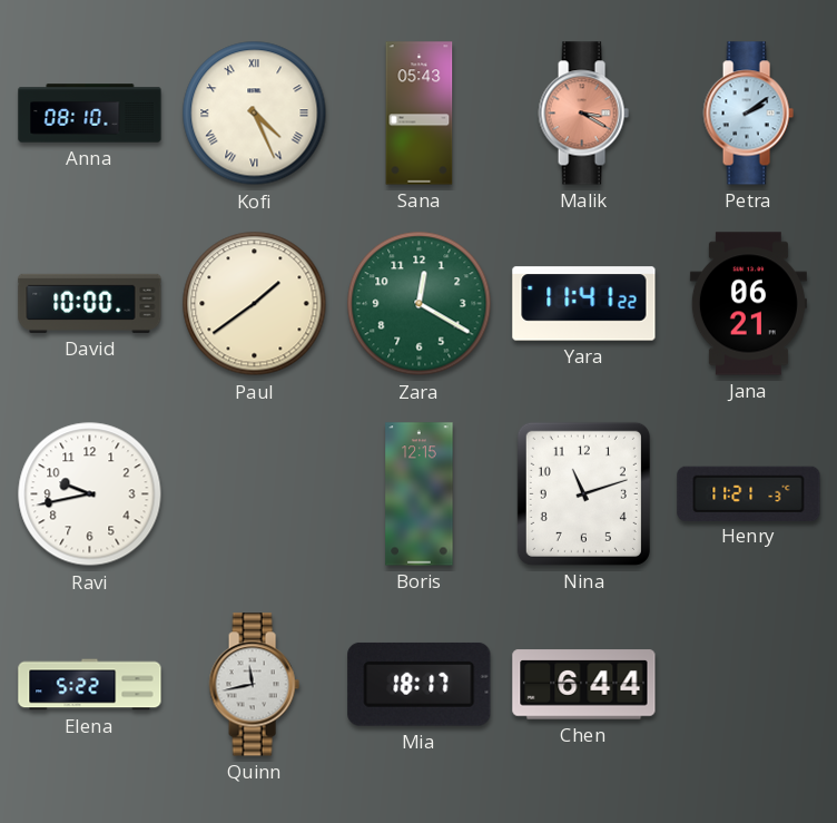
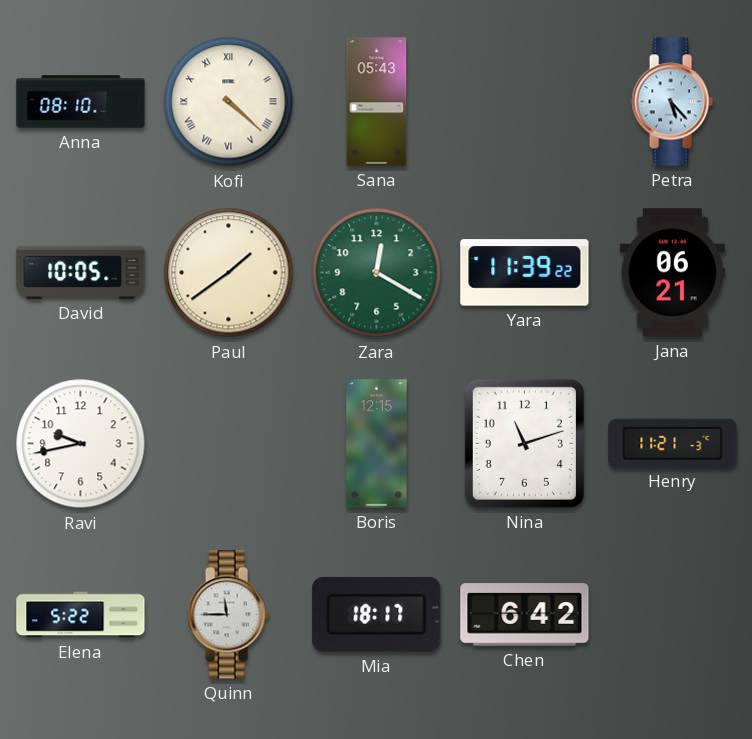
Kofi: 4:26 -> 4:22 (229, 102)
Malik: 3:20 -> none (583, 114)
Petra: 2:09 -> 5:23 (672, 102)
David: 10:00 -> 10:05 (81, 272)
Yara: 11:41 -> 11:39 (525, 273)
Quinn: 11:43 -> 11:45 (228, 615)
Chen: 6:44 -> 6:42 (525, 615)
